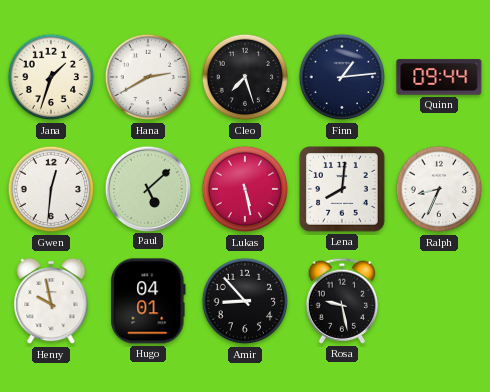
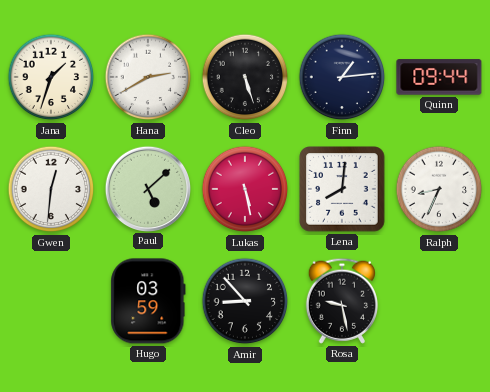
Cleo: 7:27 -> 5:27 (245, 77)
Henry: 9:58 -> none (51, 301)
Hugo: 04:01 -> 03:59 (148, 301)
